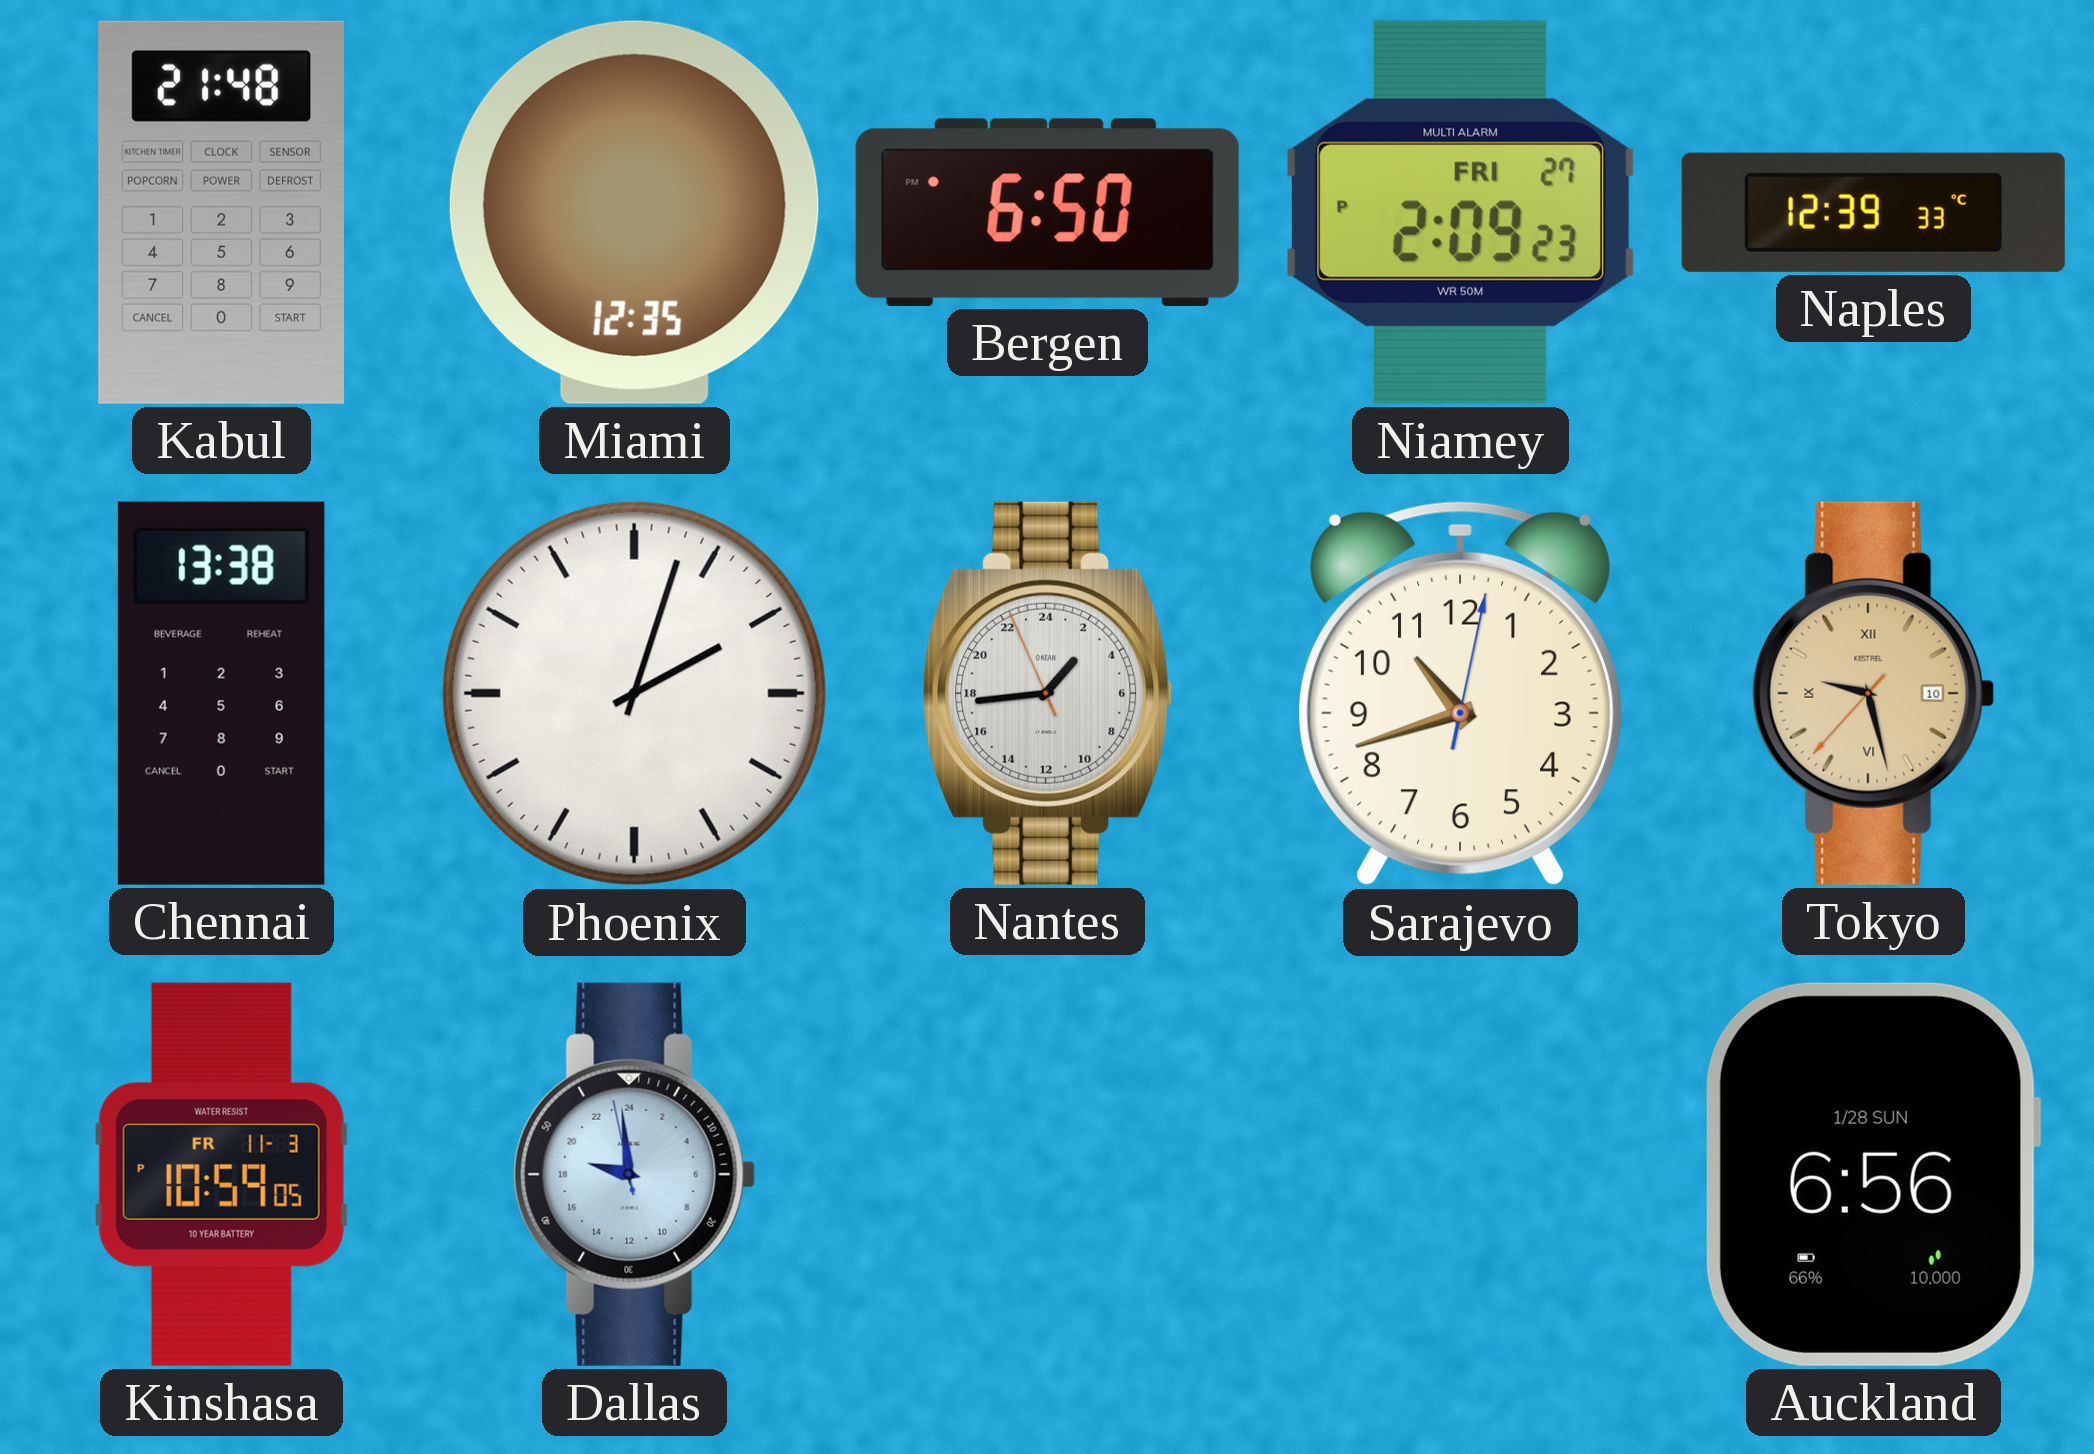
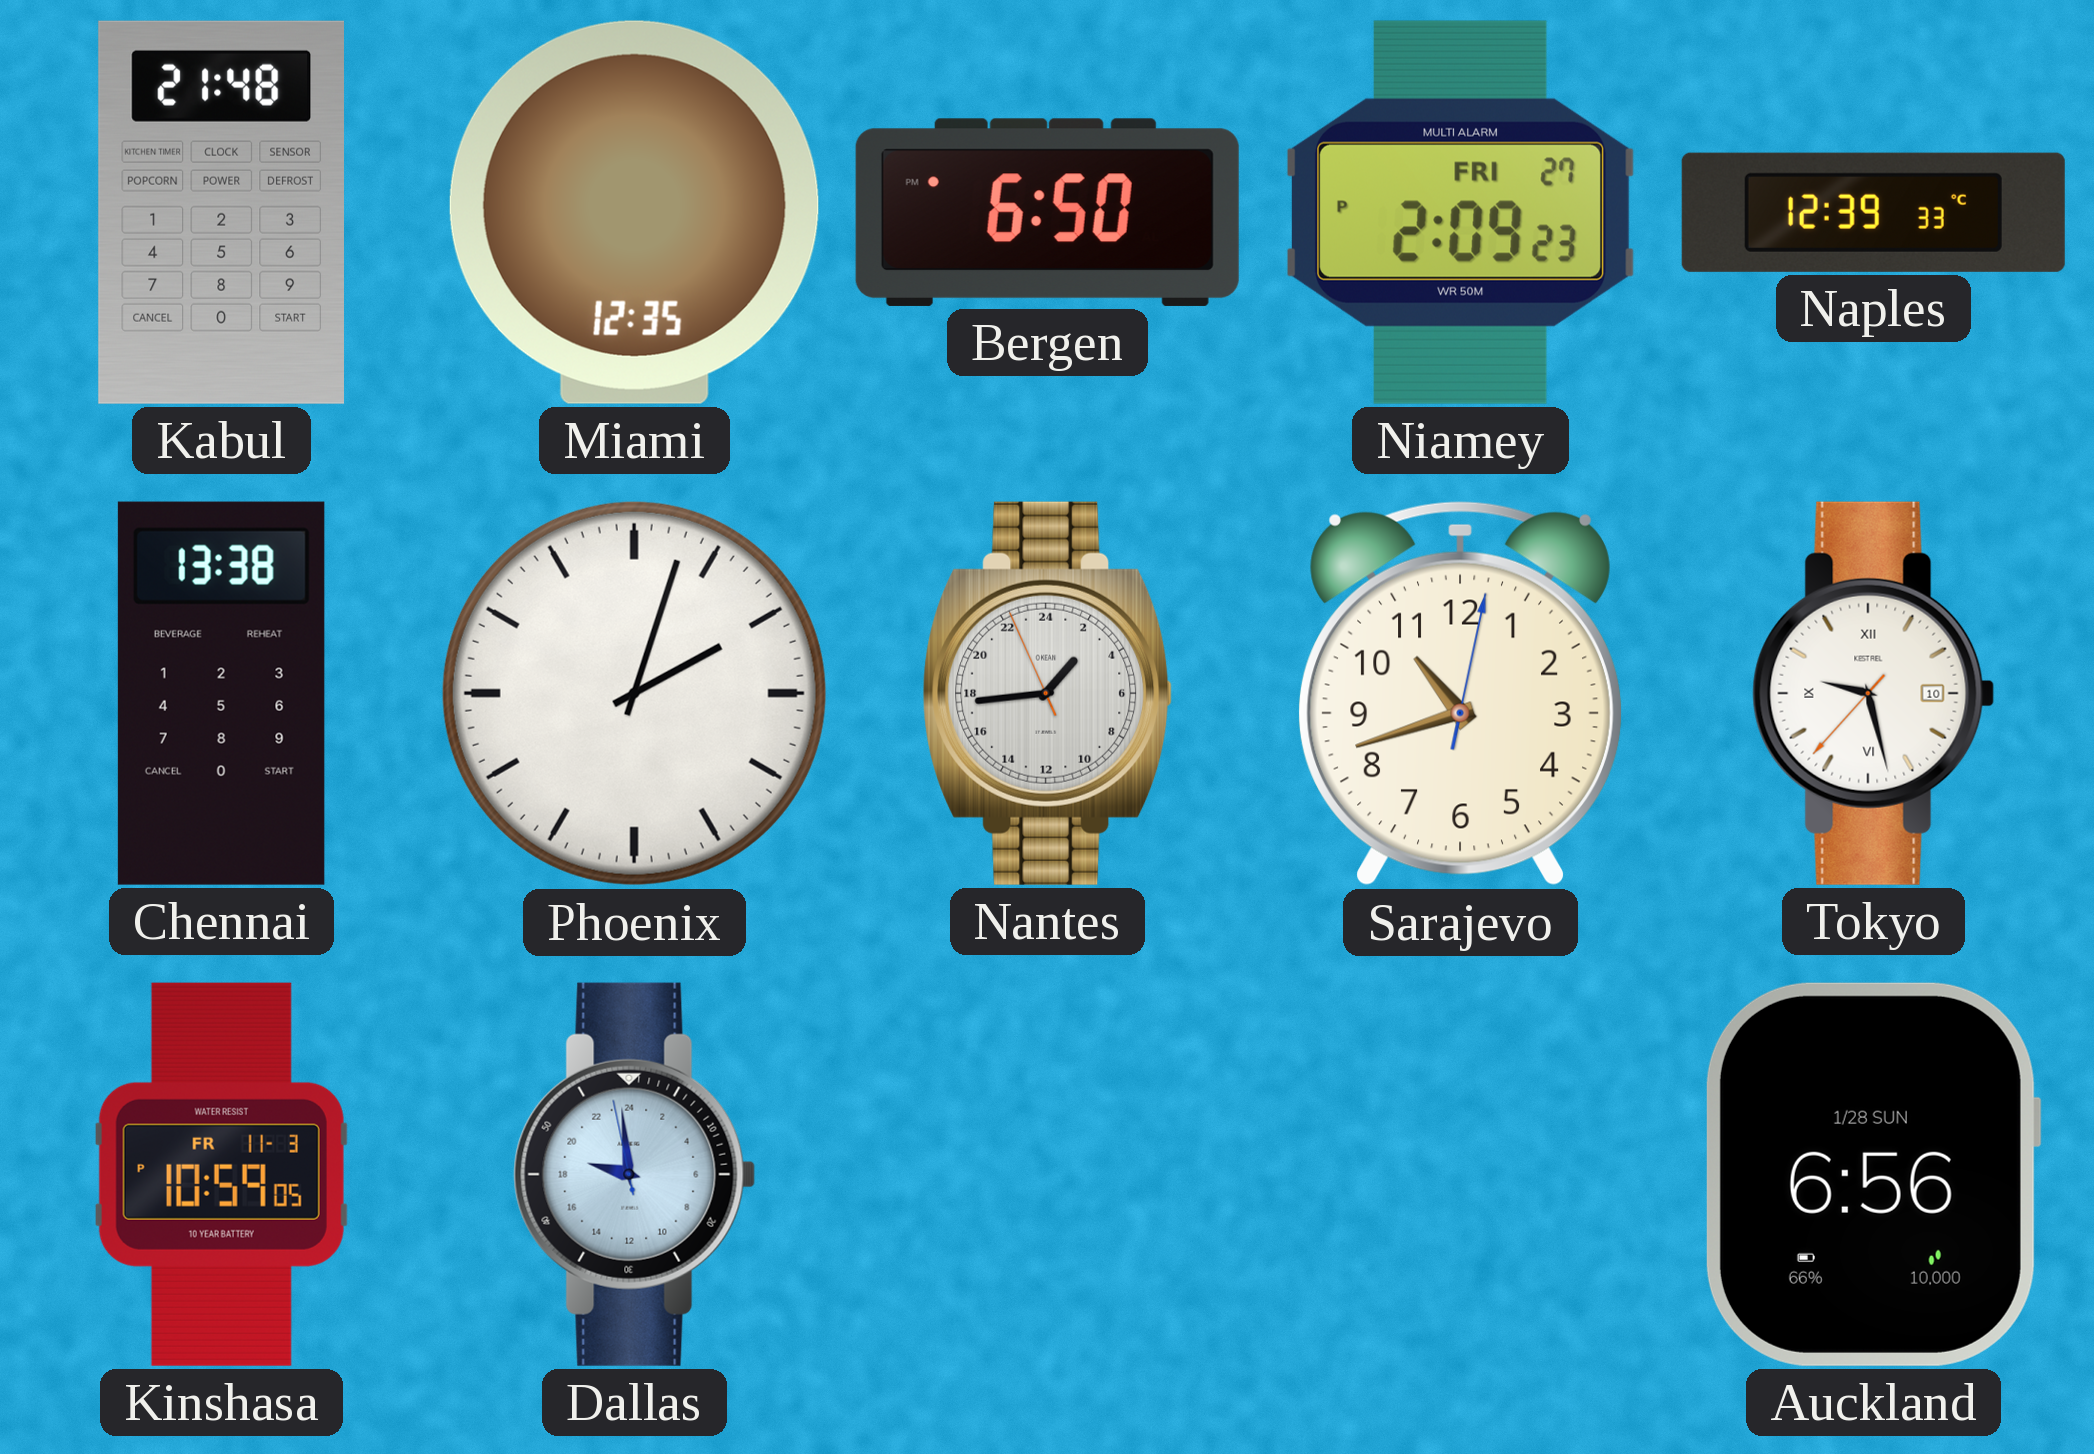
Tokyo dial: champagne -> white (1874, 693)
